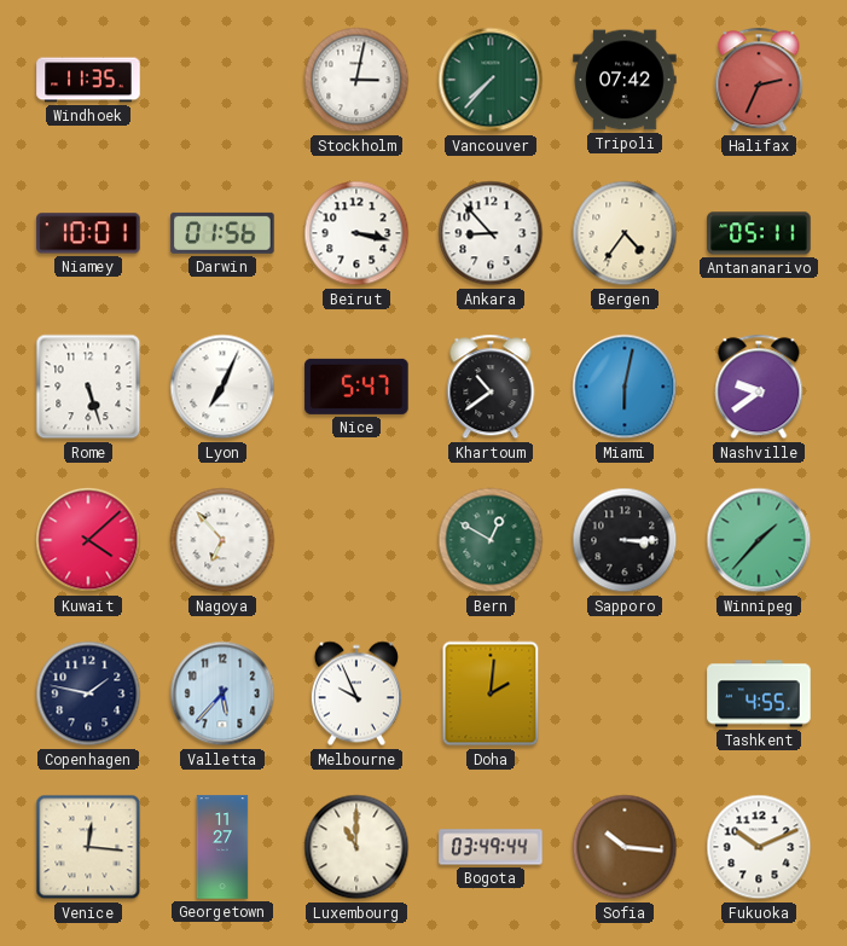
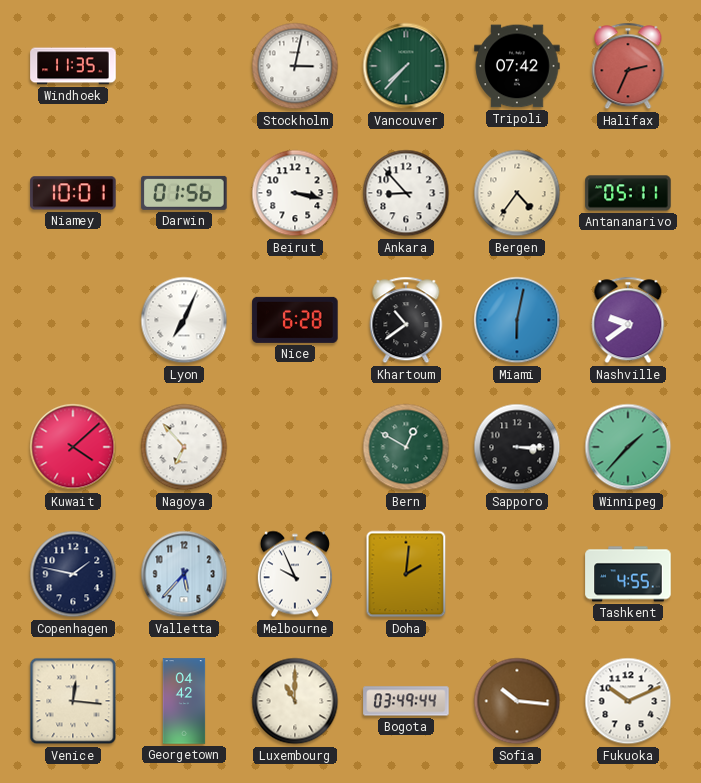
Rome: 5:27 -> none (88, 387)
Nice: 5:47 -> 6:28 (295, 320)
Georgetown: 11:27 -> 04:42 (184, 701)
